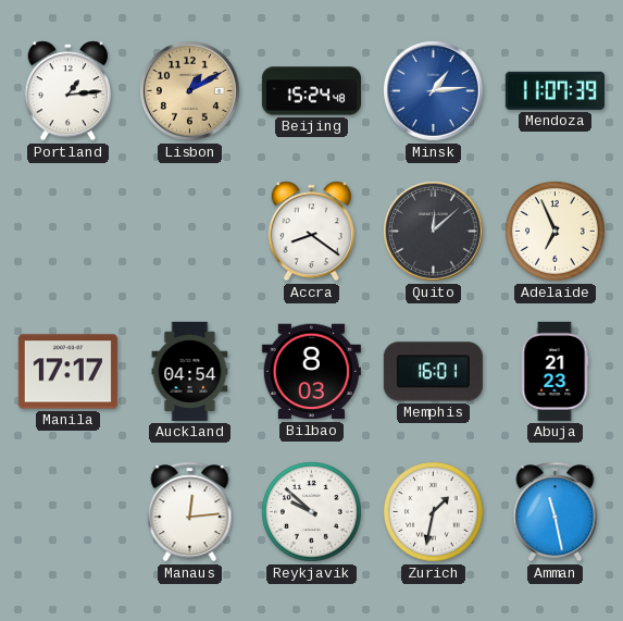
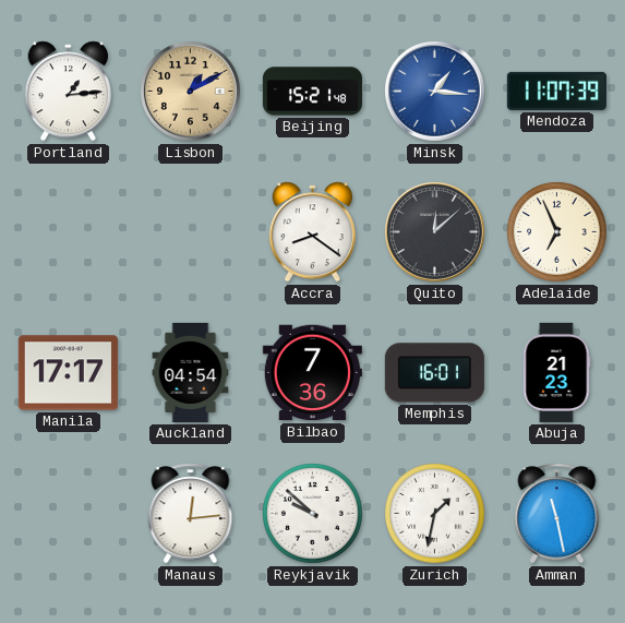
Beijing: 15:24 -> 15:21 (312, 92)
Minsk: 1:14 -> 1:16 (435, 92)
Bilbao: 8:03 -> 7:36 (312, 373)
